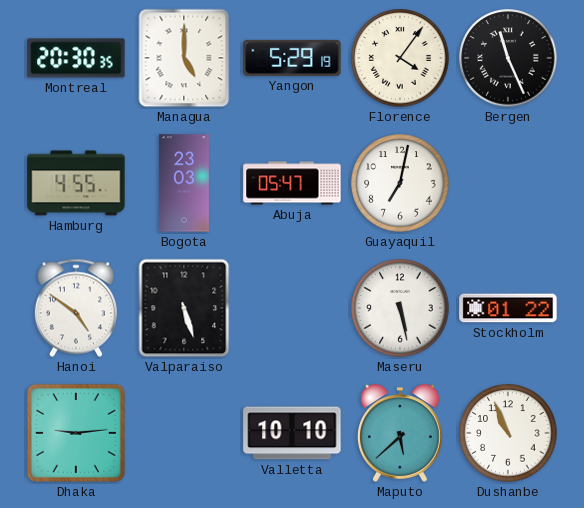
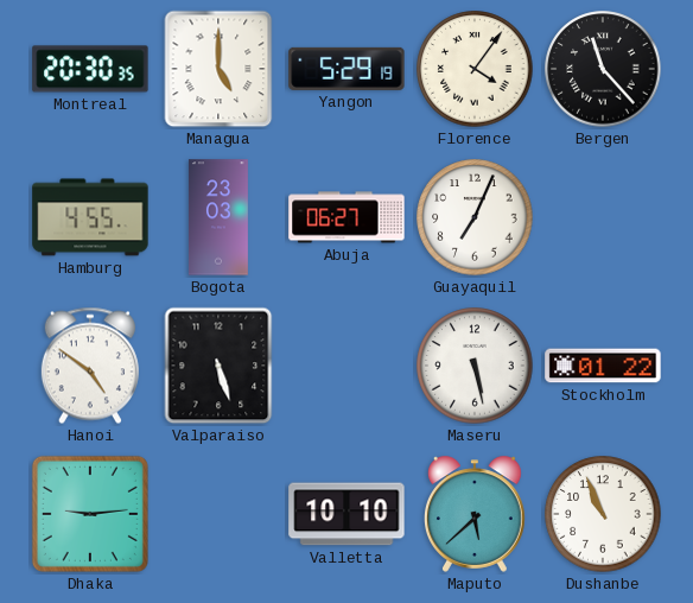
Bergen: 11:26 -> 11:23 (603, 69)
Abuja: 05:47 -> 06:27 (346, 217)
Guayaquil: 7:02 -> 7:04 (475, 217)
